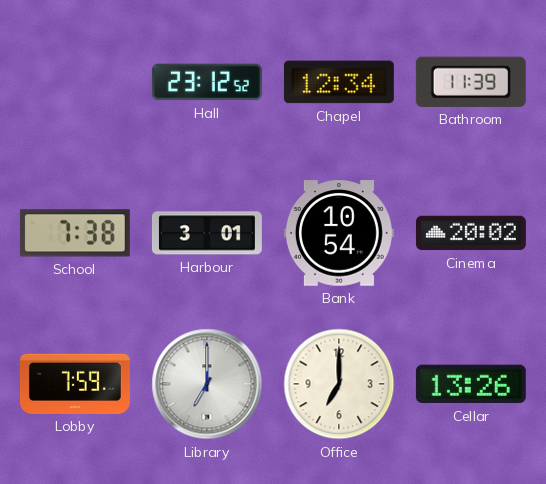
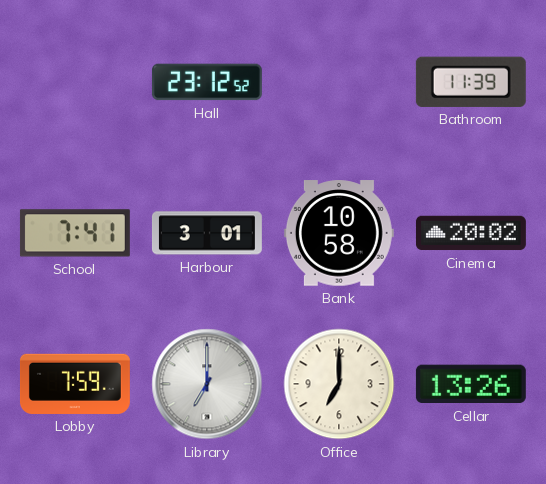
Chapel: 12:34 -> none (339, 82)
School: 7:38 -> 7:41 (75, 233)
Bank: 10:54 -> 10:58 (339, 233)
